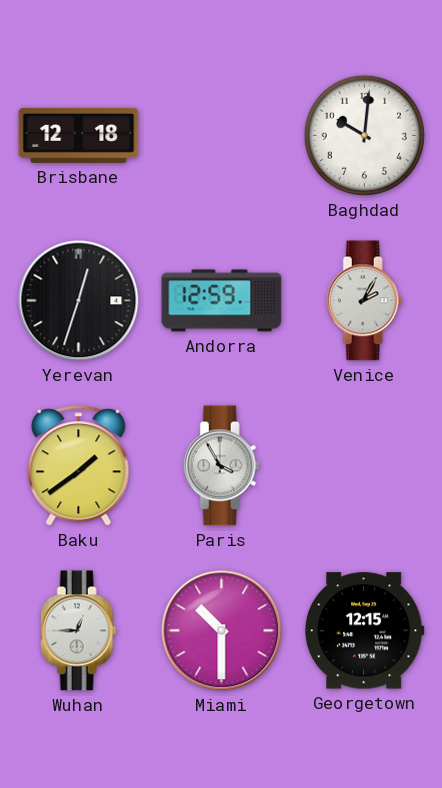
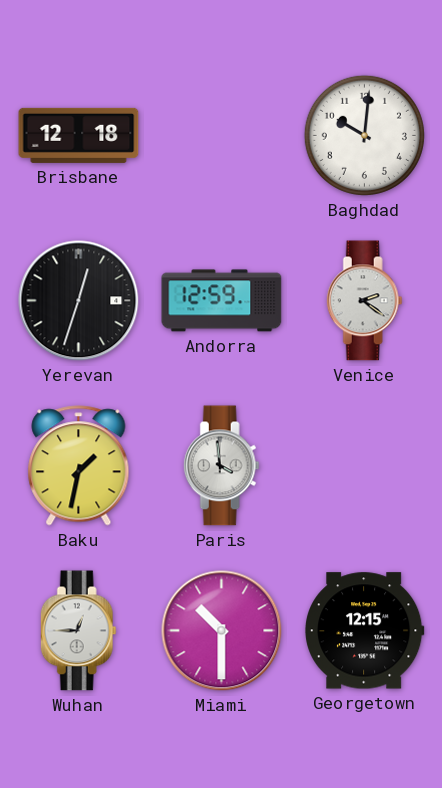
Venice: 2:05 -> 2:21 (364, 301)
Baku: 1:39 -> 1:32 (79, 466)
Paris: 3:55 -> 3:59 (221, 466)
